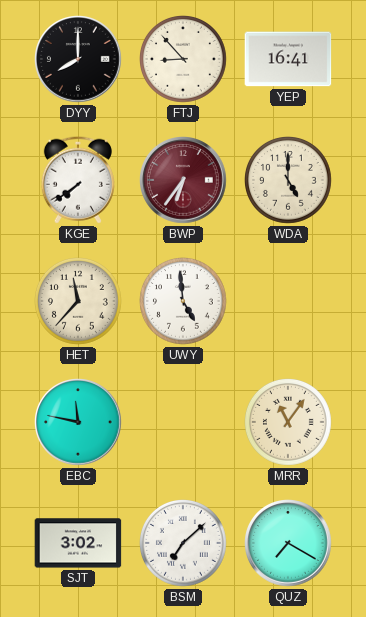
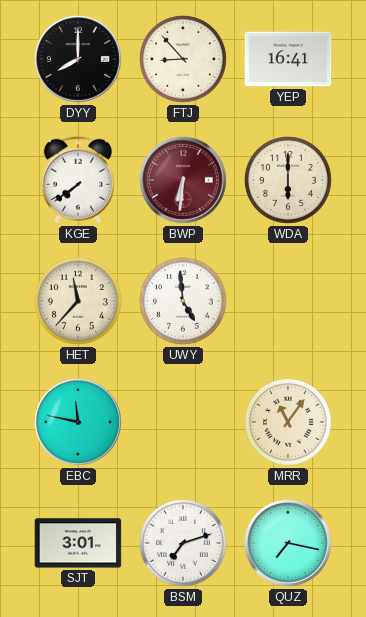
BWP: 6:36 -> 6:31 (184, 181)
WDA: 5:00 -> 6:00 (289, 181)
SJT: 3:02 -> 3:01 (78, 543)
BSM: 7:08 -> 7:12 (184, 544)
QUZ: 7:20 -> 7:17 (289, 544)
